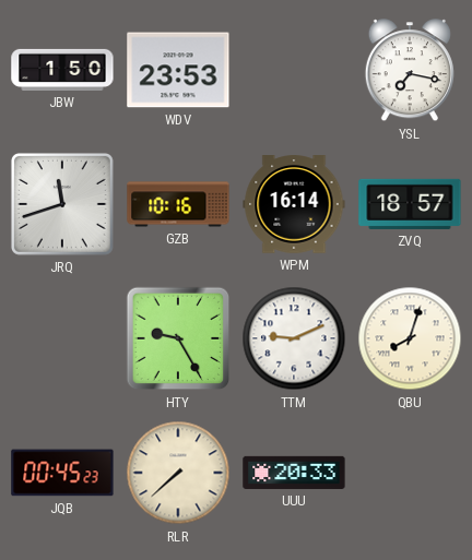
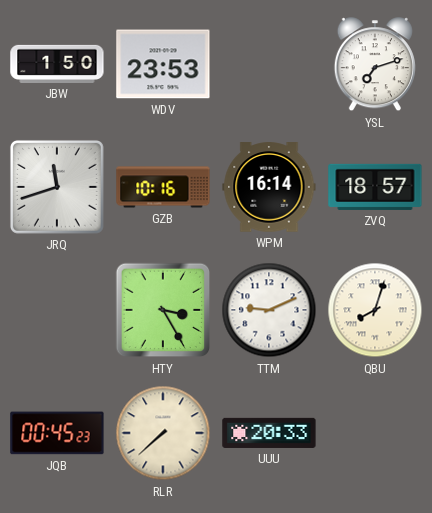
YSL: 7:17 -> 7:12 (375, 65)
HTY: 9:25 -> 3:25 (163, 310)
